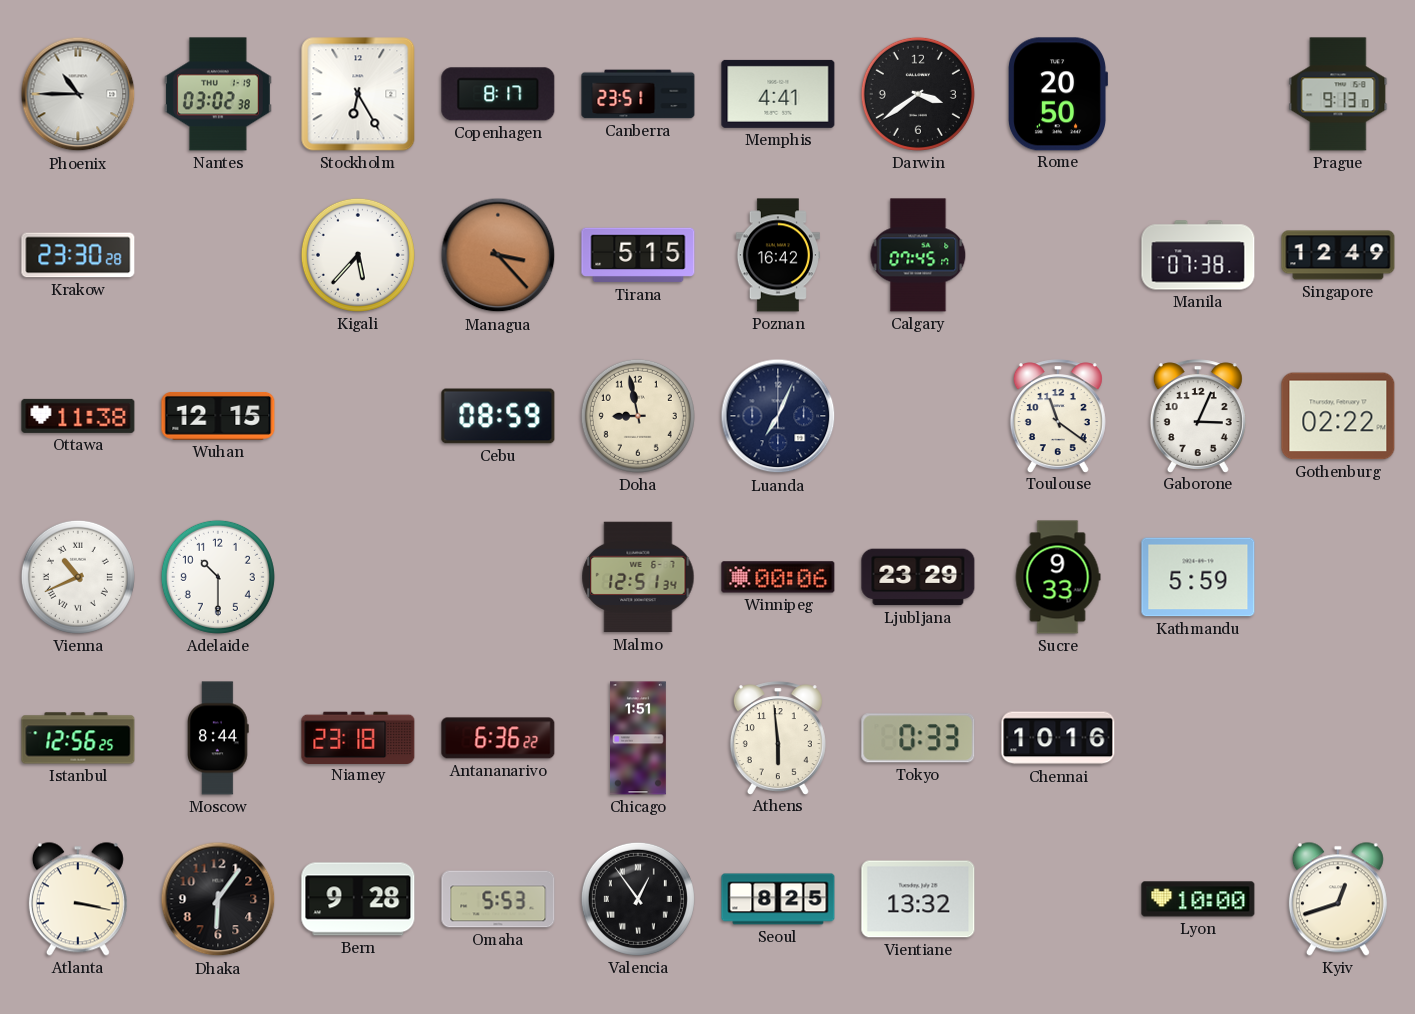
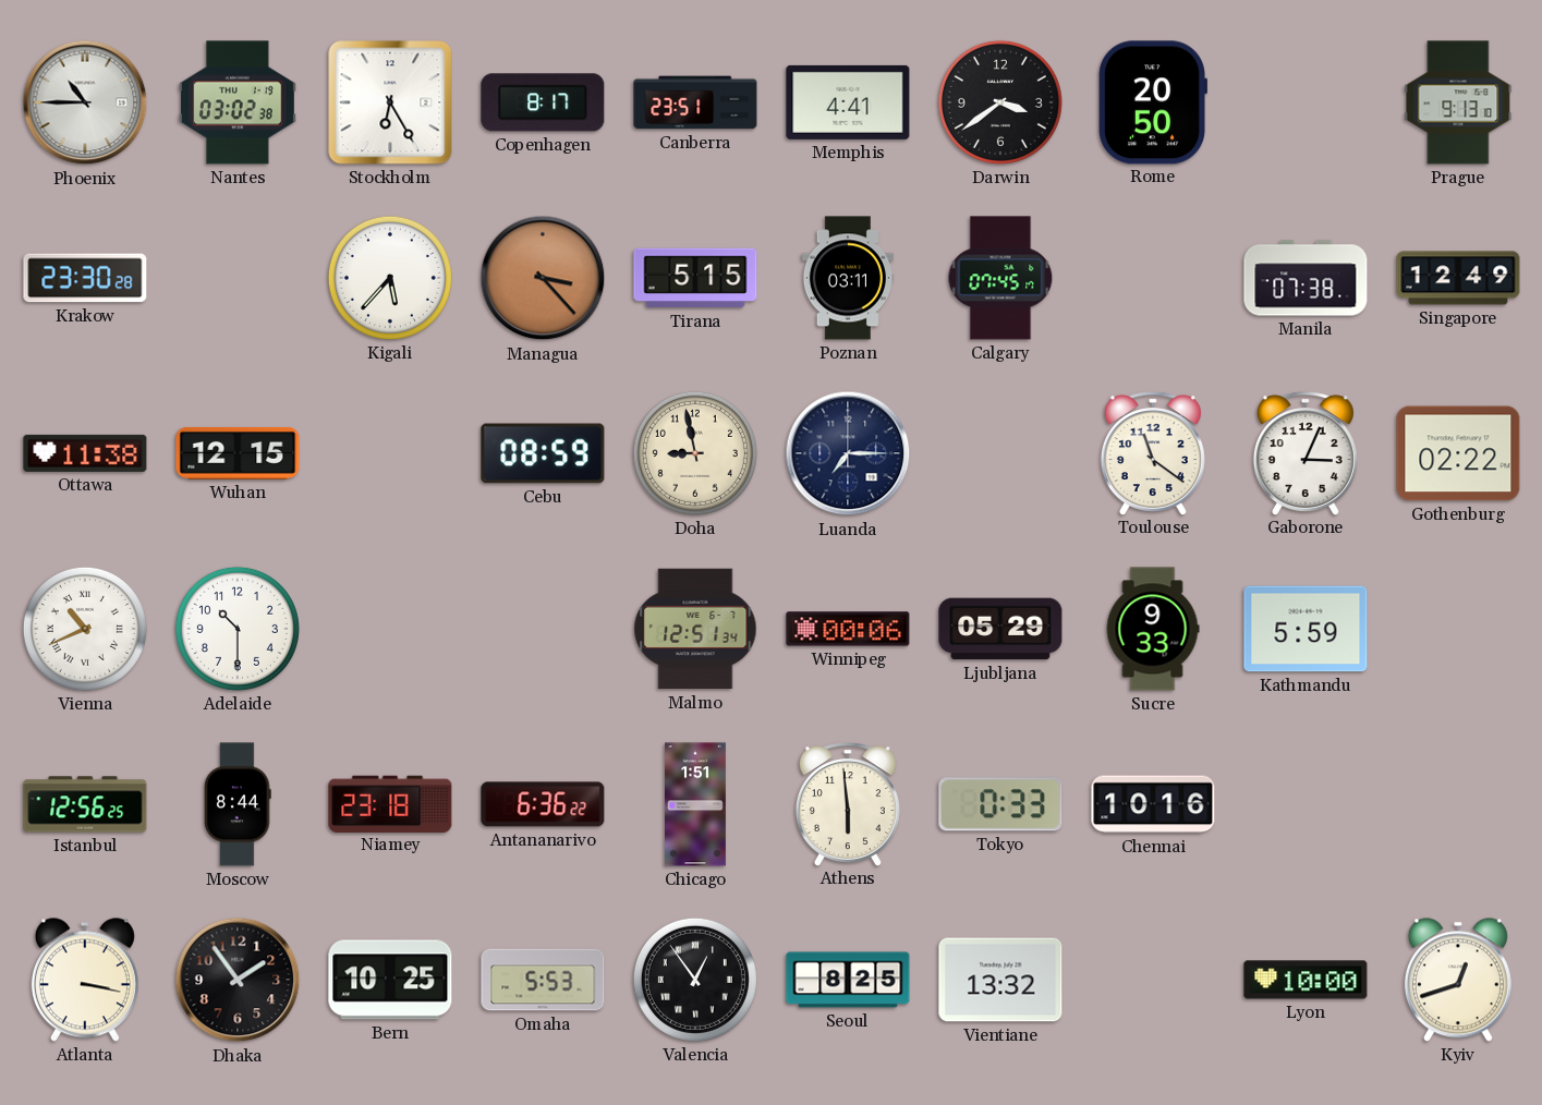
Poznan: 16:42 -> 03:11 (848, 278)
Luanda: 7:04 -> 7:15 (848, 453)
Ljubljana: 23:29 -> 05:29 (1000, 629)
Dhaka: 6:06 -> 1:54 (238, 980)
Bern: 9:28 -> 10:25 (390, 980)
